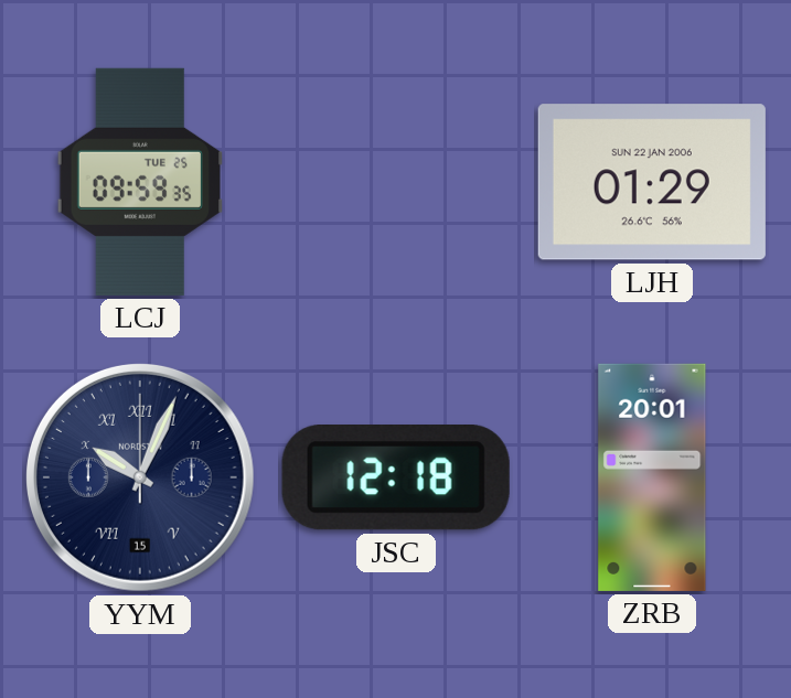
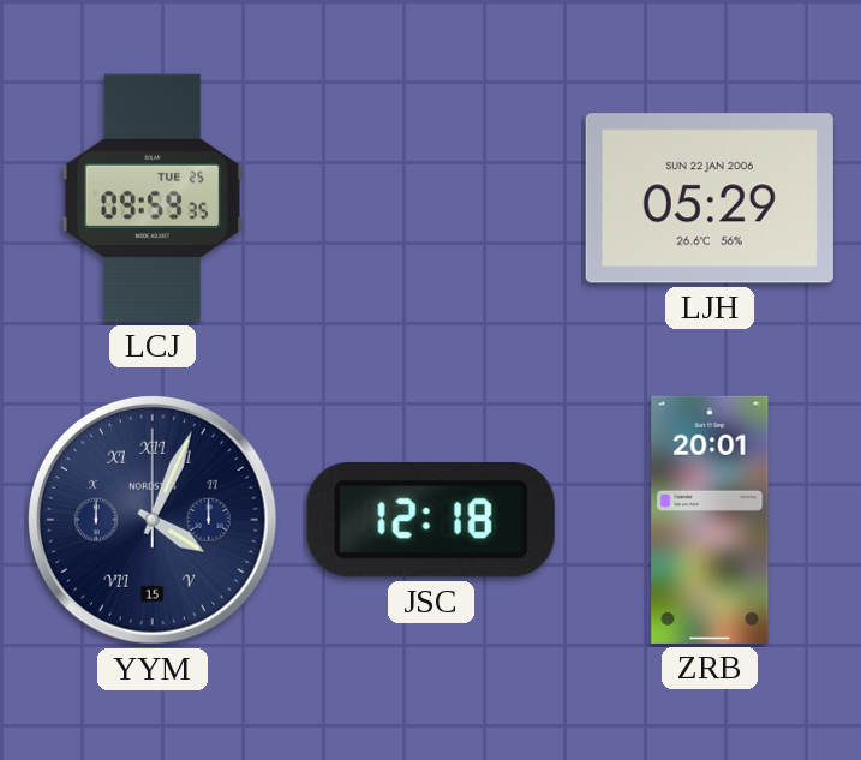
LJH: 01:29 -> 05:29 (710, 198)
YYM: 10:04 -> 4:04 (153, 520)
